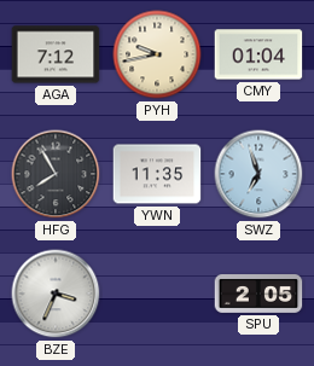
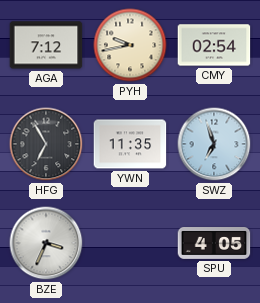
CMY: 01:04 -> 02:54 (214, 45)
HFG: 7:55 -> 6:55 (46, 144)
SPU: 2:05 -> 4:05 (214, 244)
